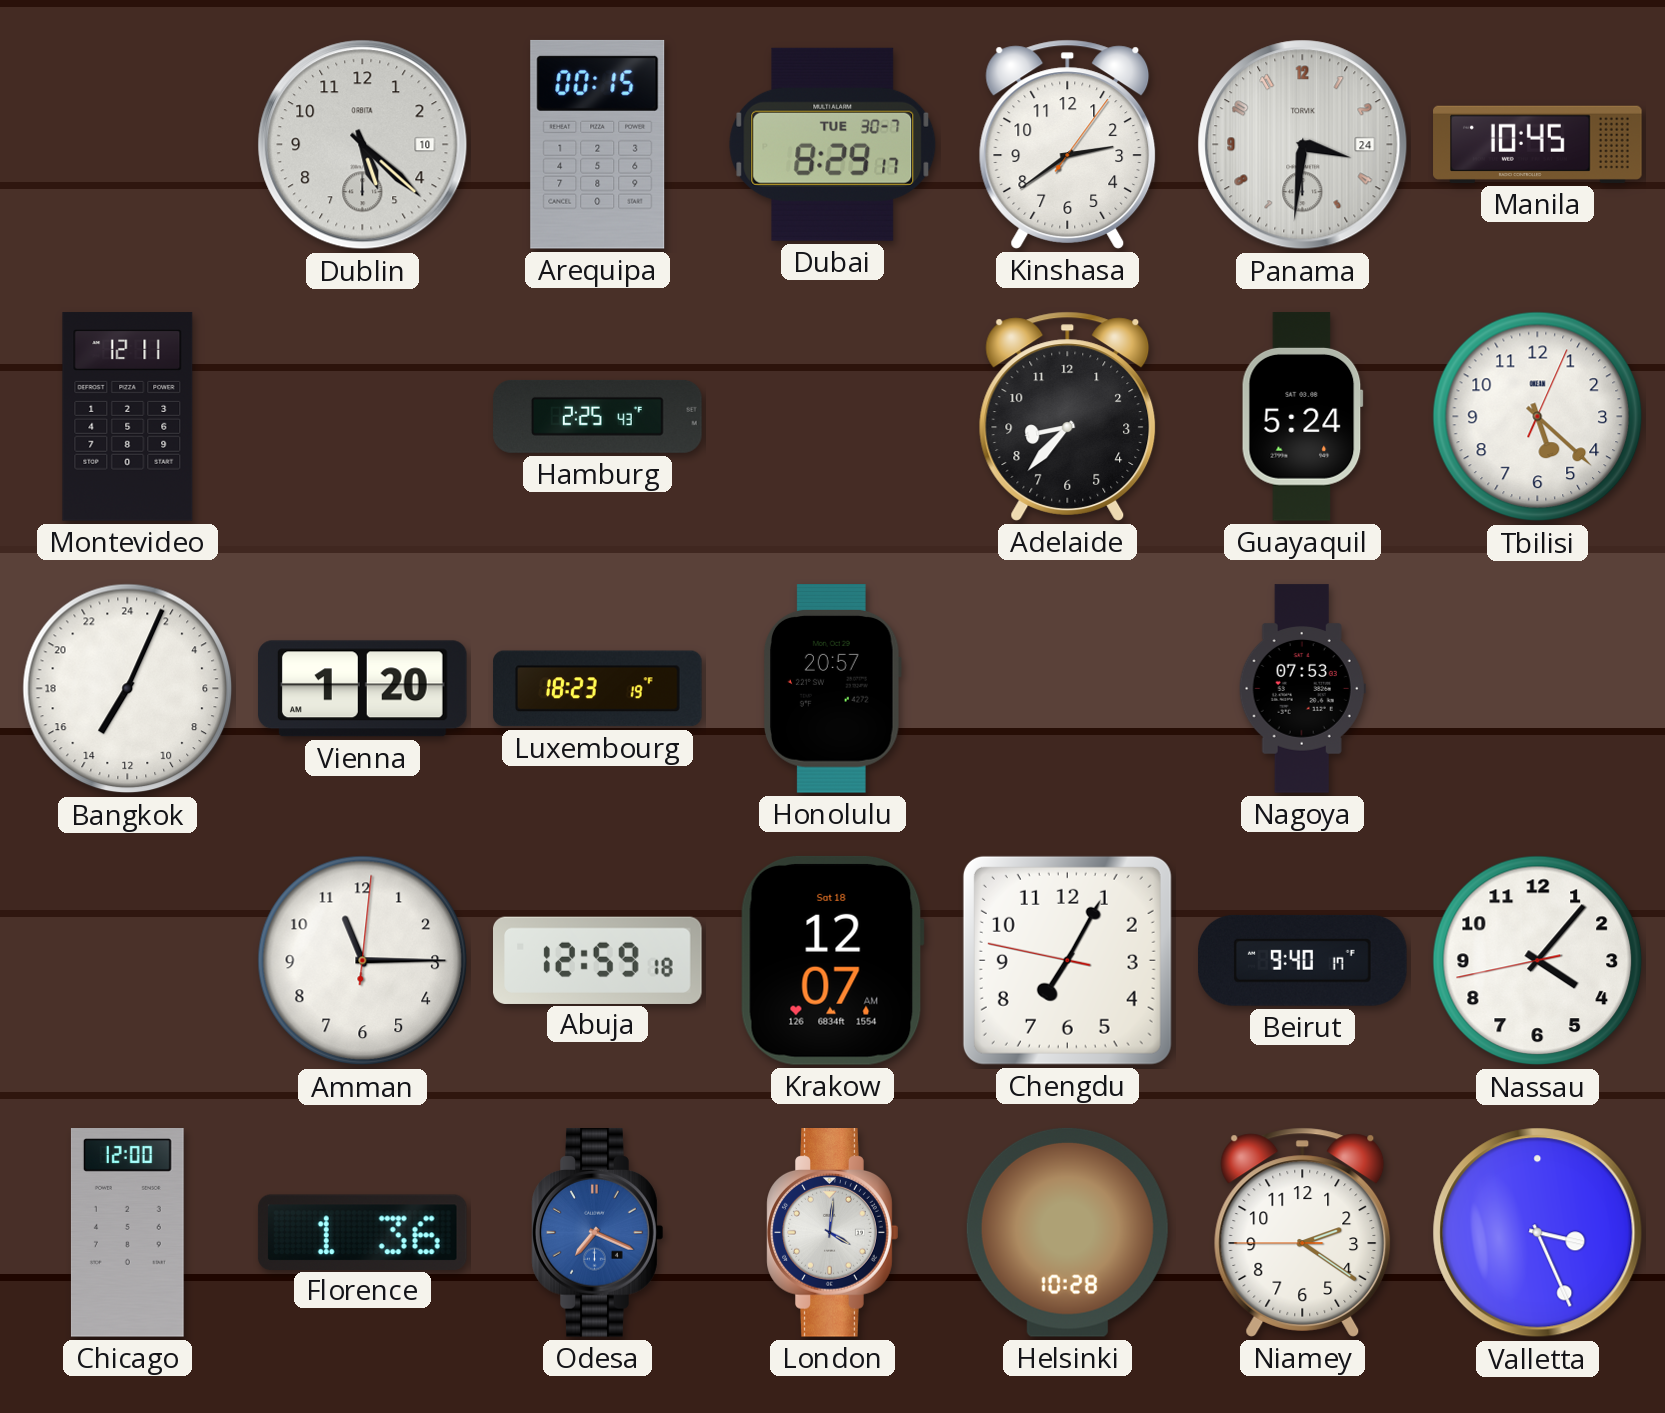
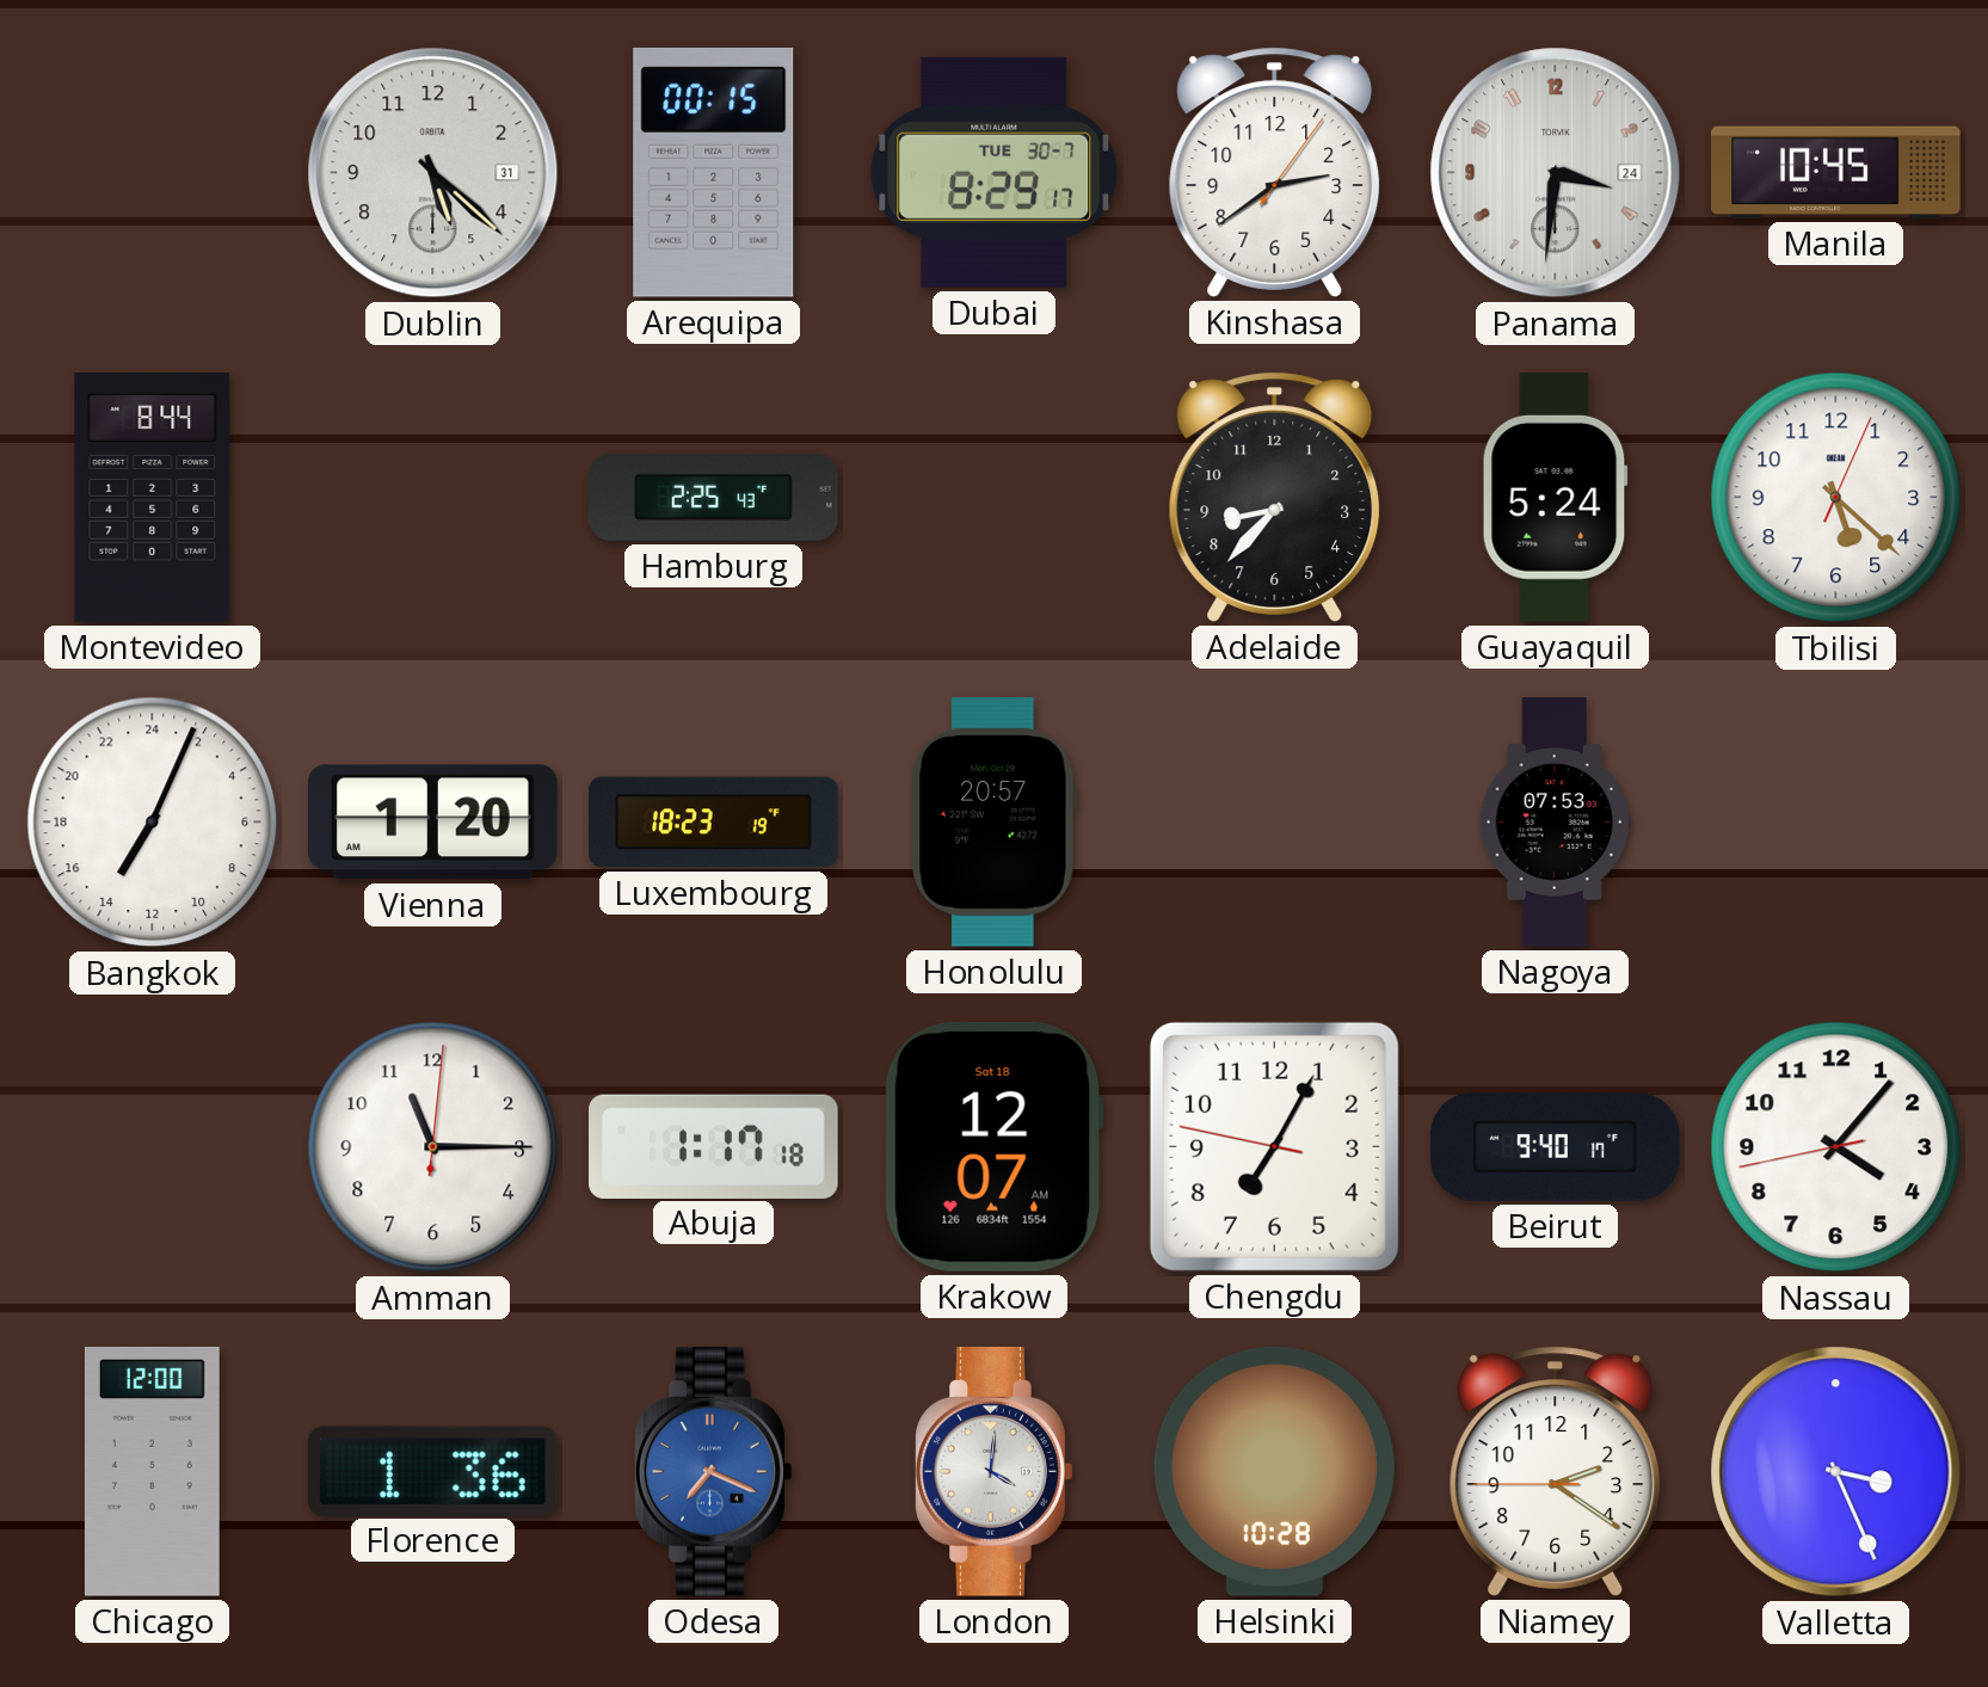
Dublin date: 10 -> 31 (433, 173)
Montevideo: 12:11 -> 8:44 (153, 498)
Abuja: 12:59 -> 1:17 (714, 1146)
